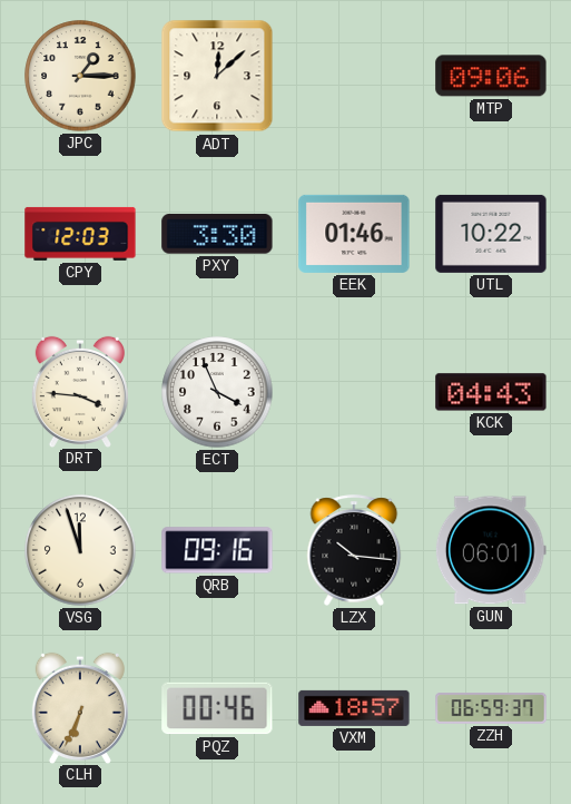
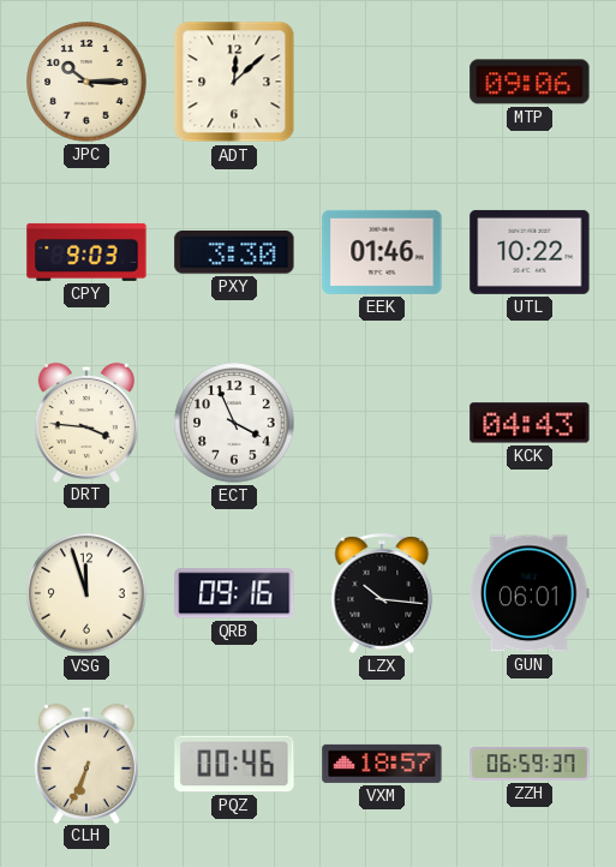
JPC: 1:15 -> 10:15 (86, 82)
CPY: 12:03 -> 9:03 (86, 252)
